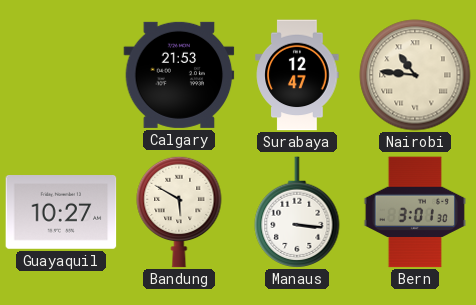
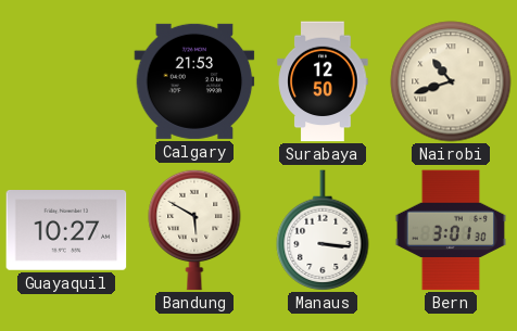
Surabaya: 12:47 -> 12:50 (323, 81)
Nairobi: 10:46 -> 10:42 (451, 81)
